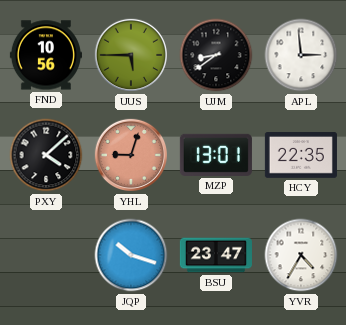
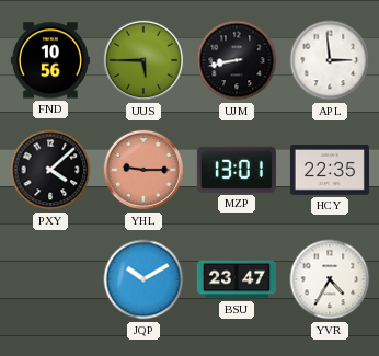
UJM: 8:39 -> 8:43 (237, 60)
YHL: 9:03 -> 9:15 (143, 170)
JQP: 10:18 -> 10:10 (143, 279)
